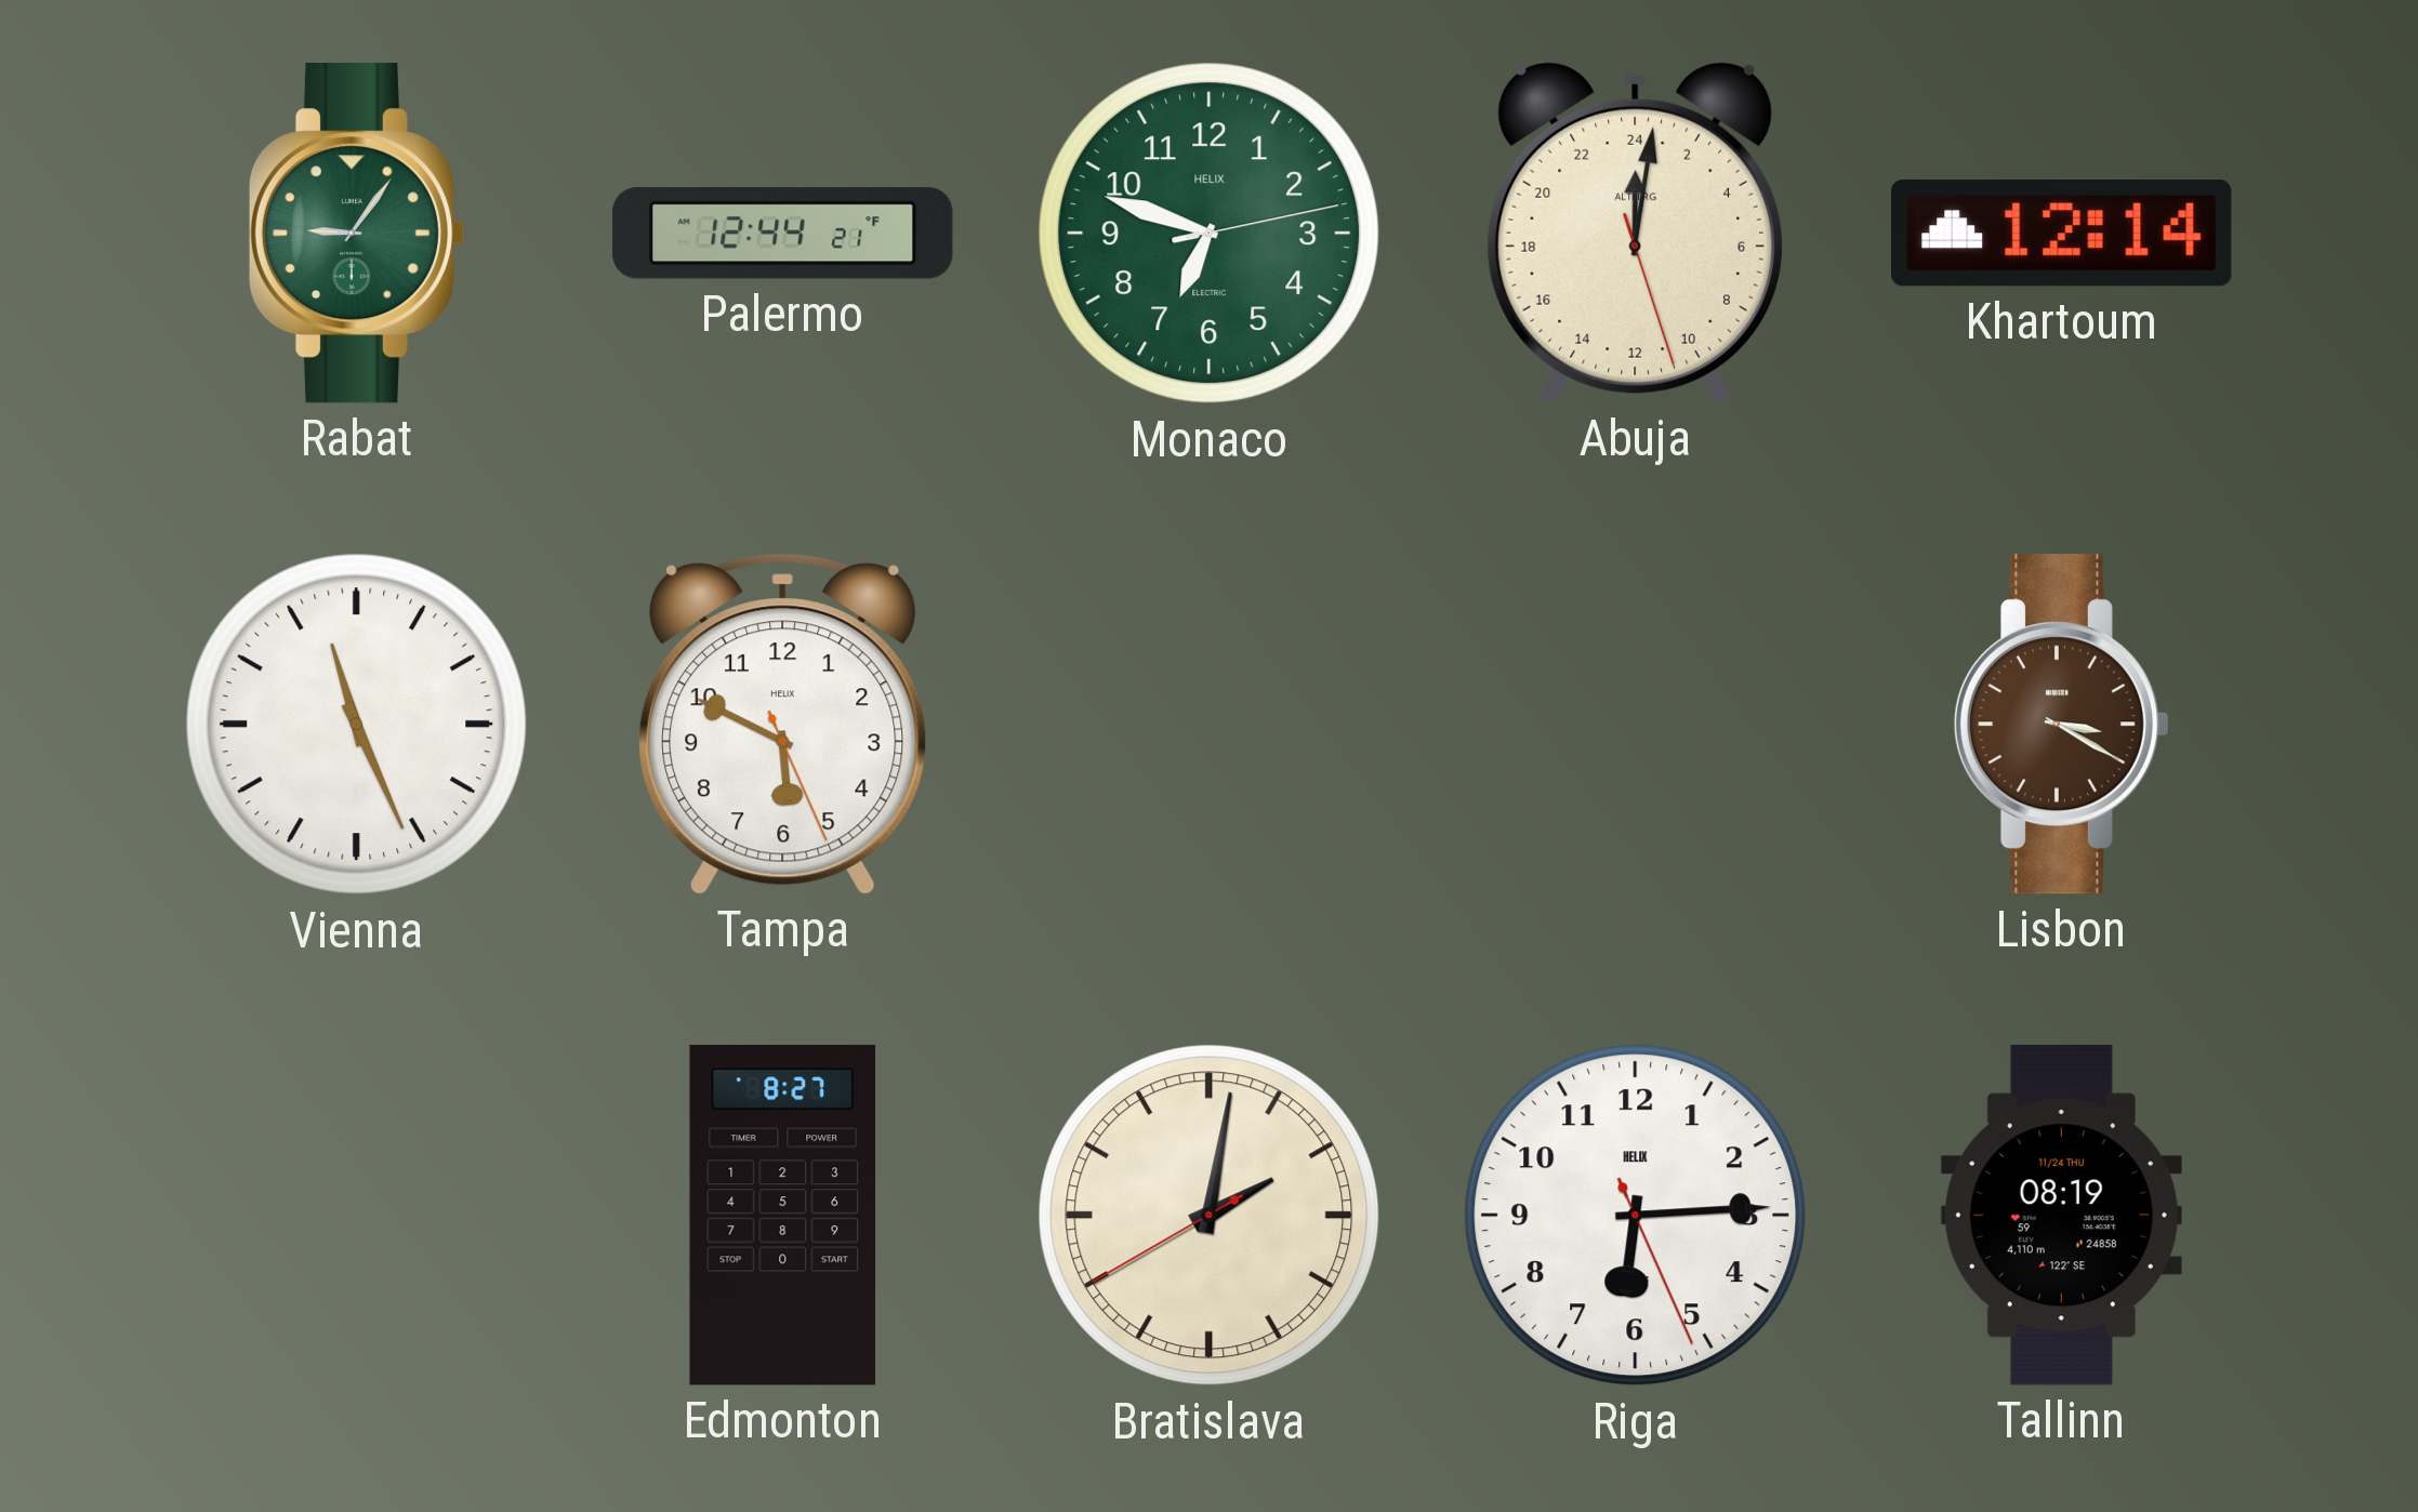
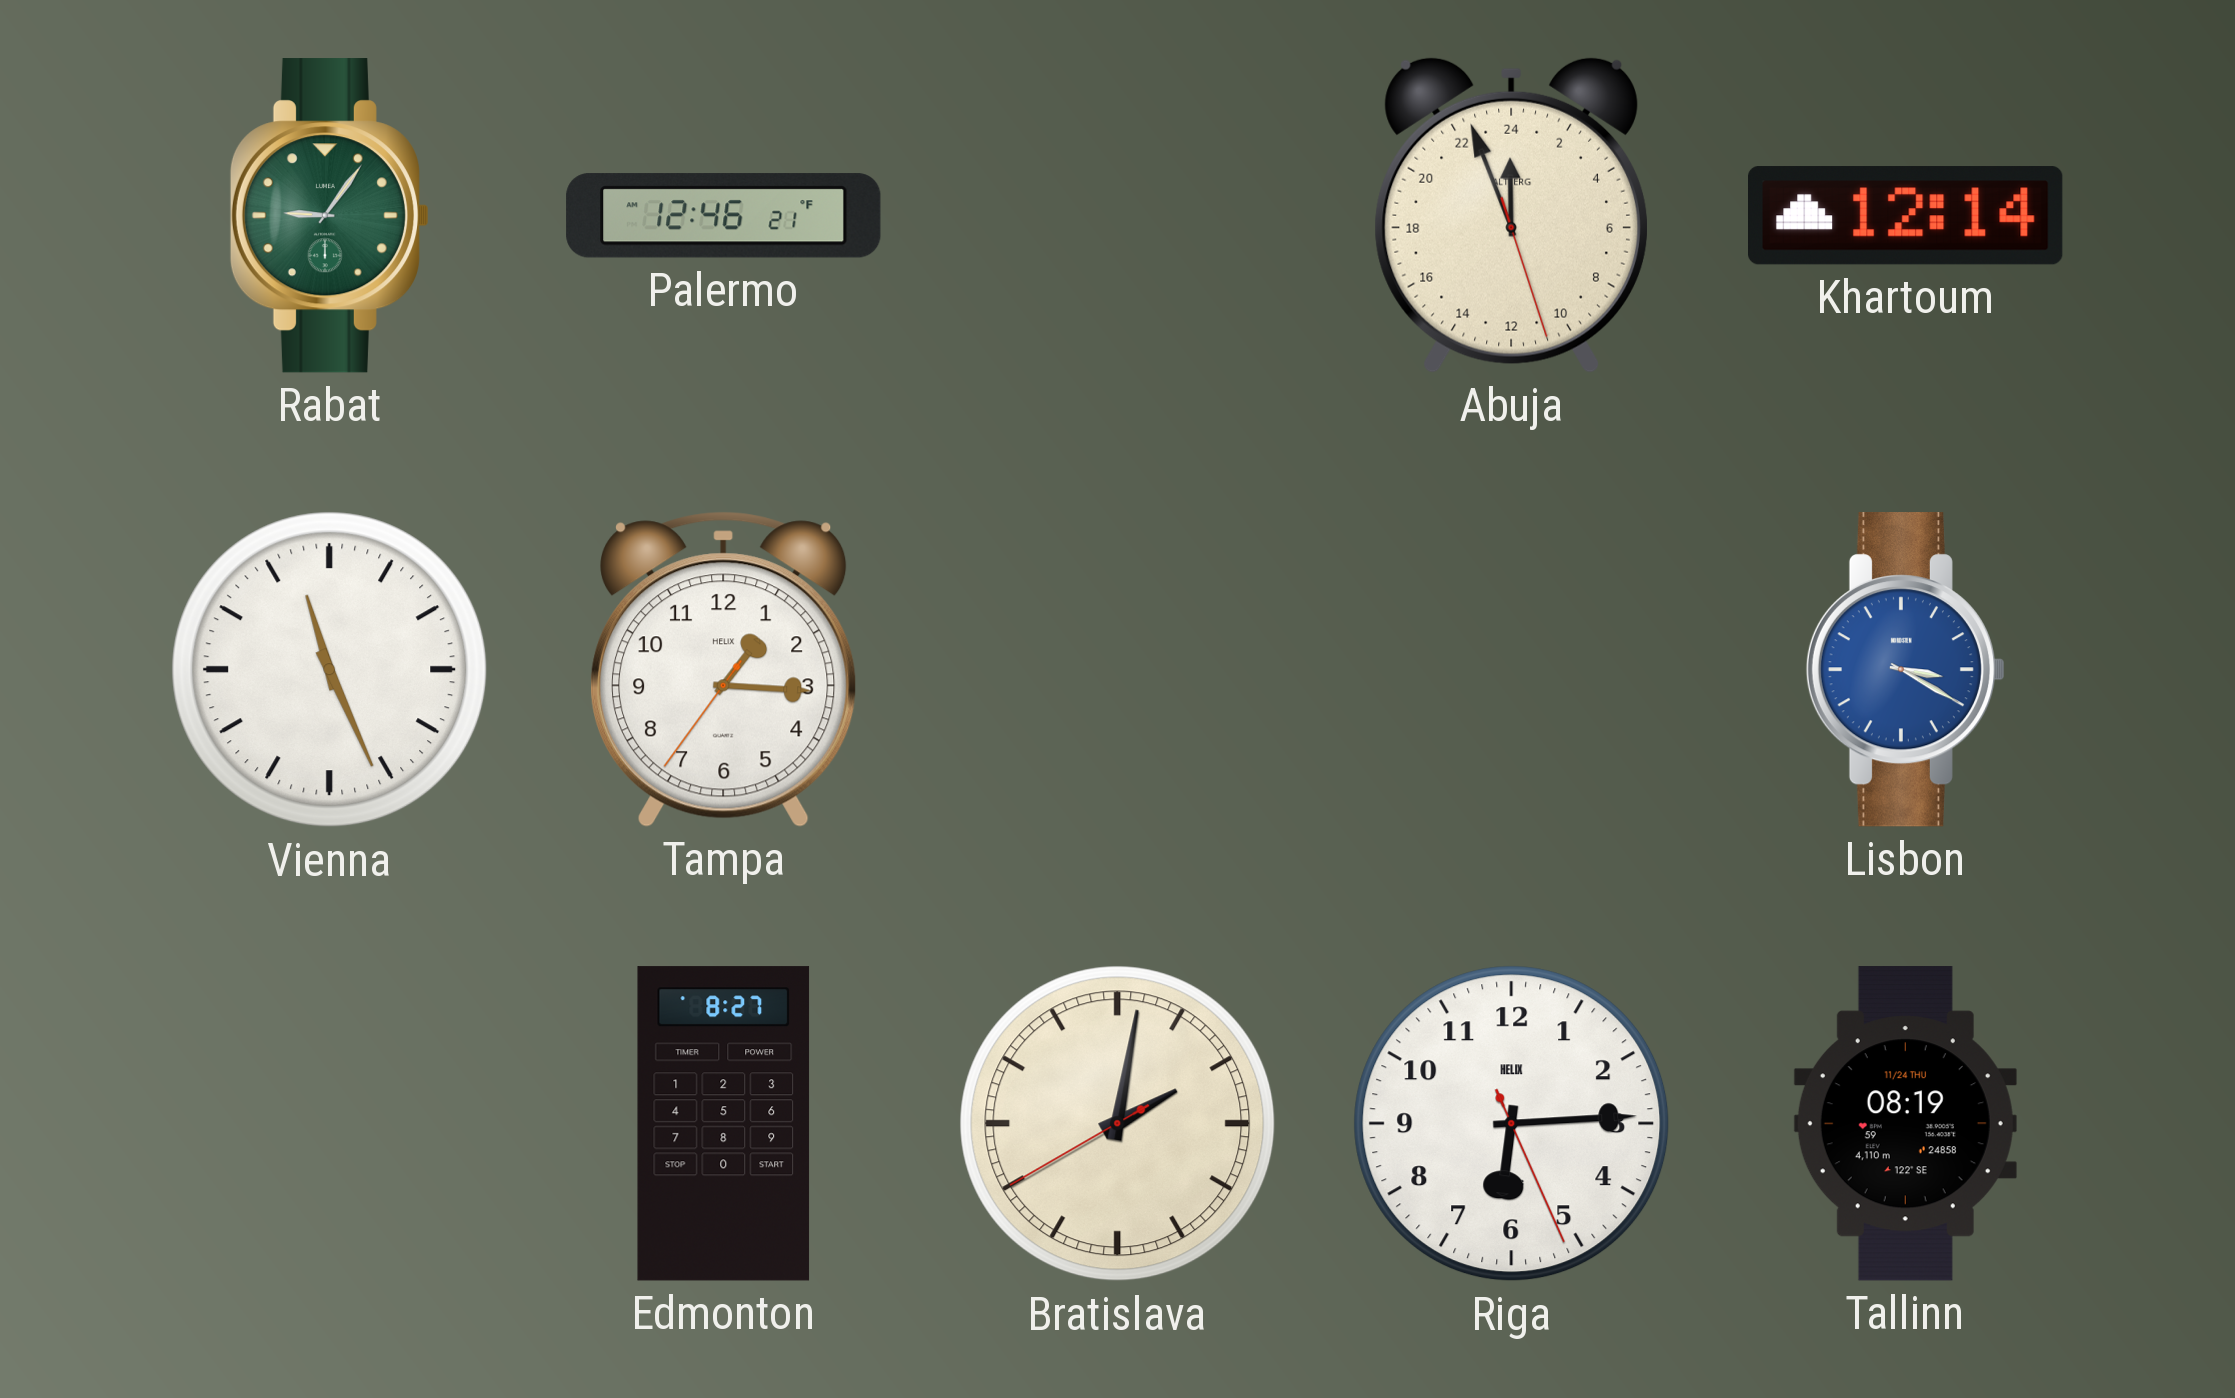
Palermo: 12:44 -> 12:46 (724, 216)
Monaco: 6:48 -> none (1210, 234)
Abuja: 0:01 -> 23:56 (1511, 215)
Tampa: 5:49 -> 1:15 (724, 669)
Lisbon dial: brown -> blue (1905, 670)
